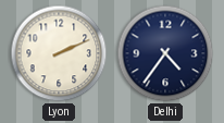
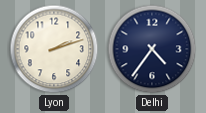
Lyon: 2:11 -> 2:12 (54, 49)
